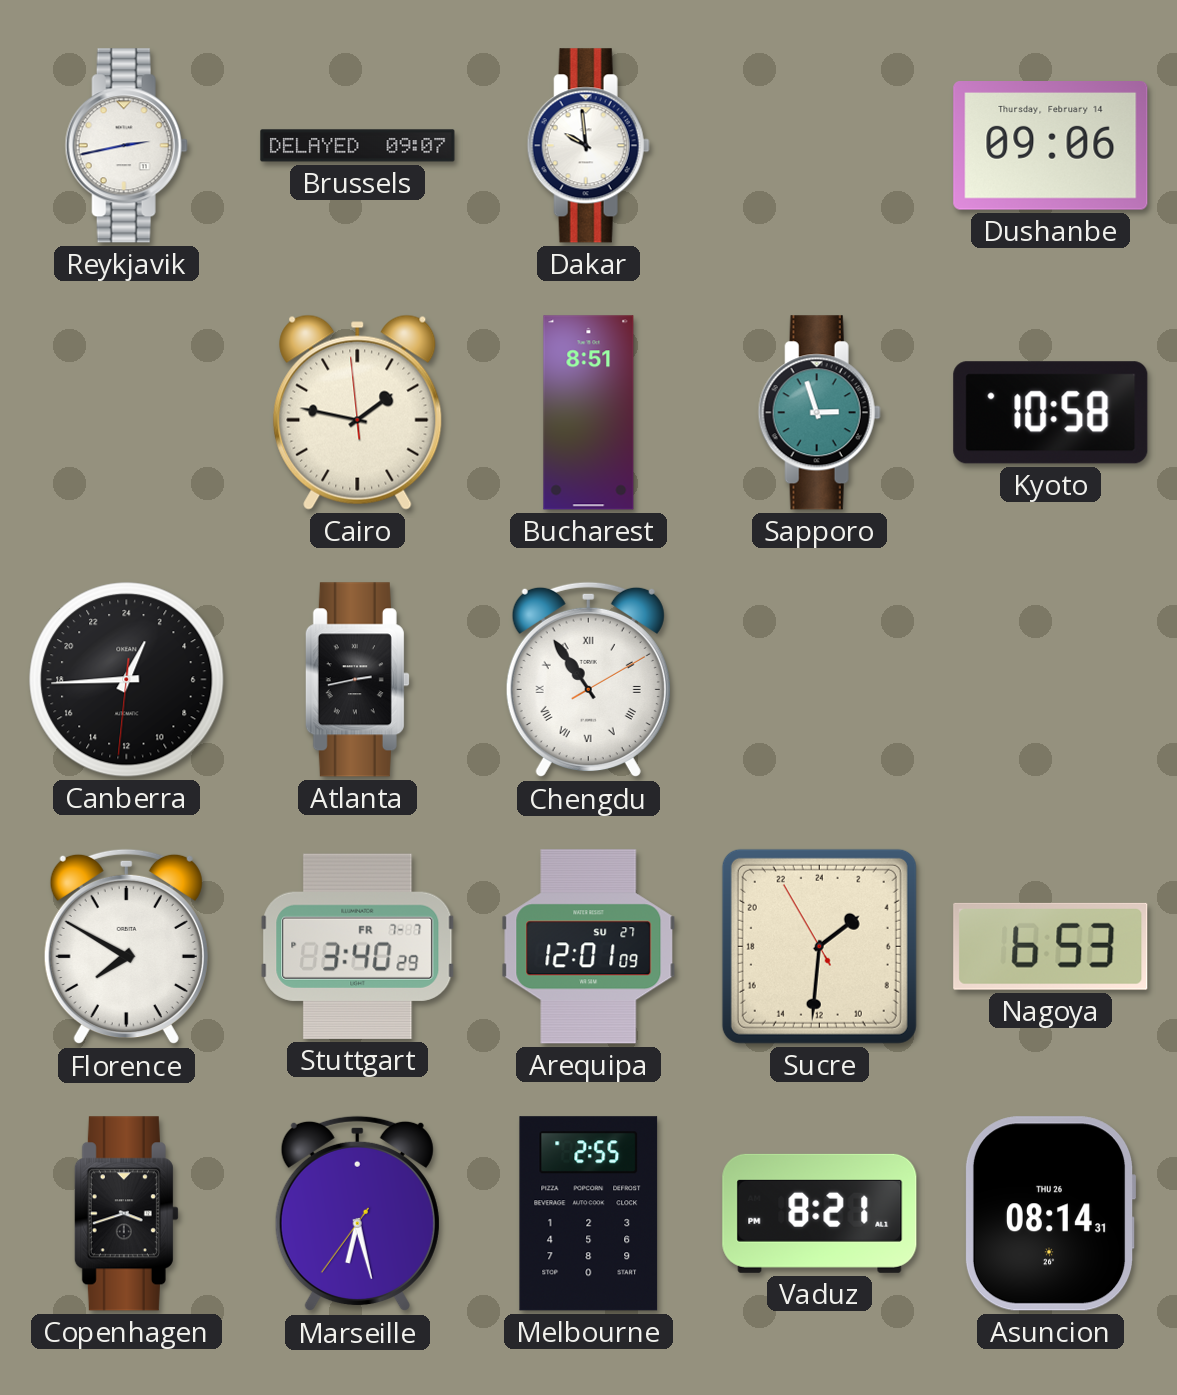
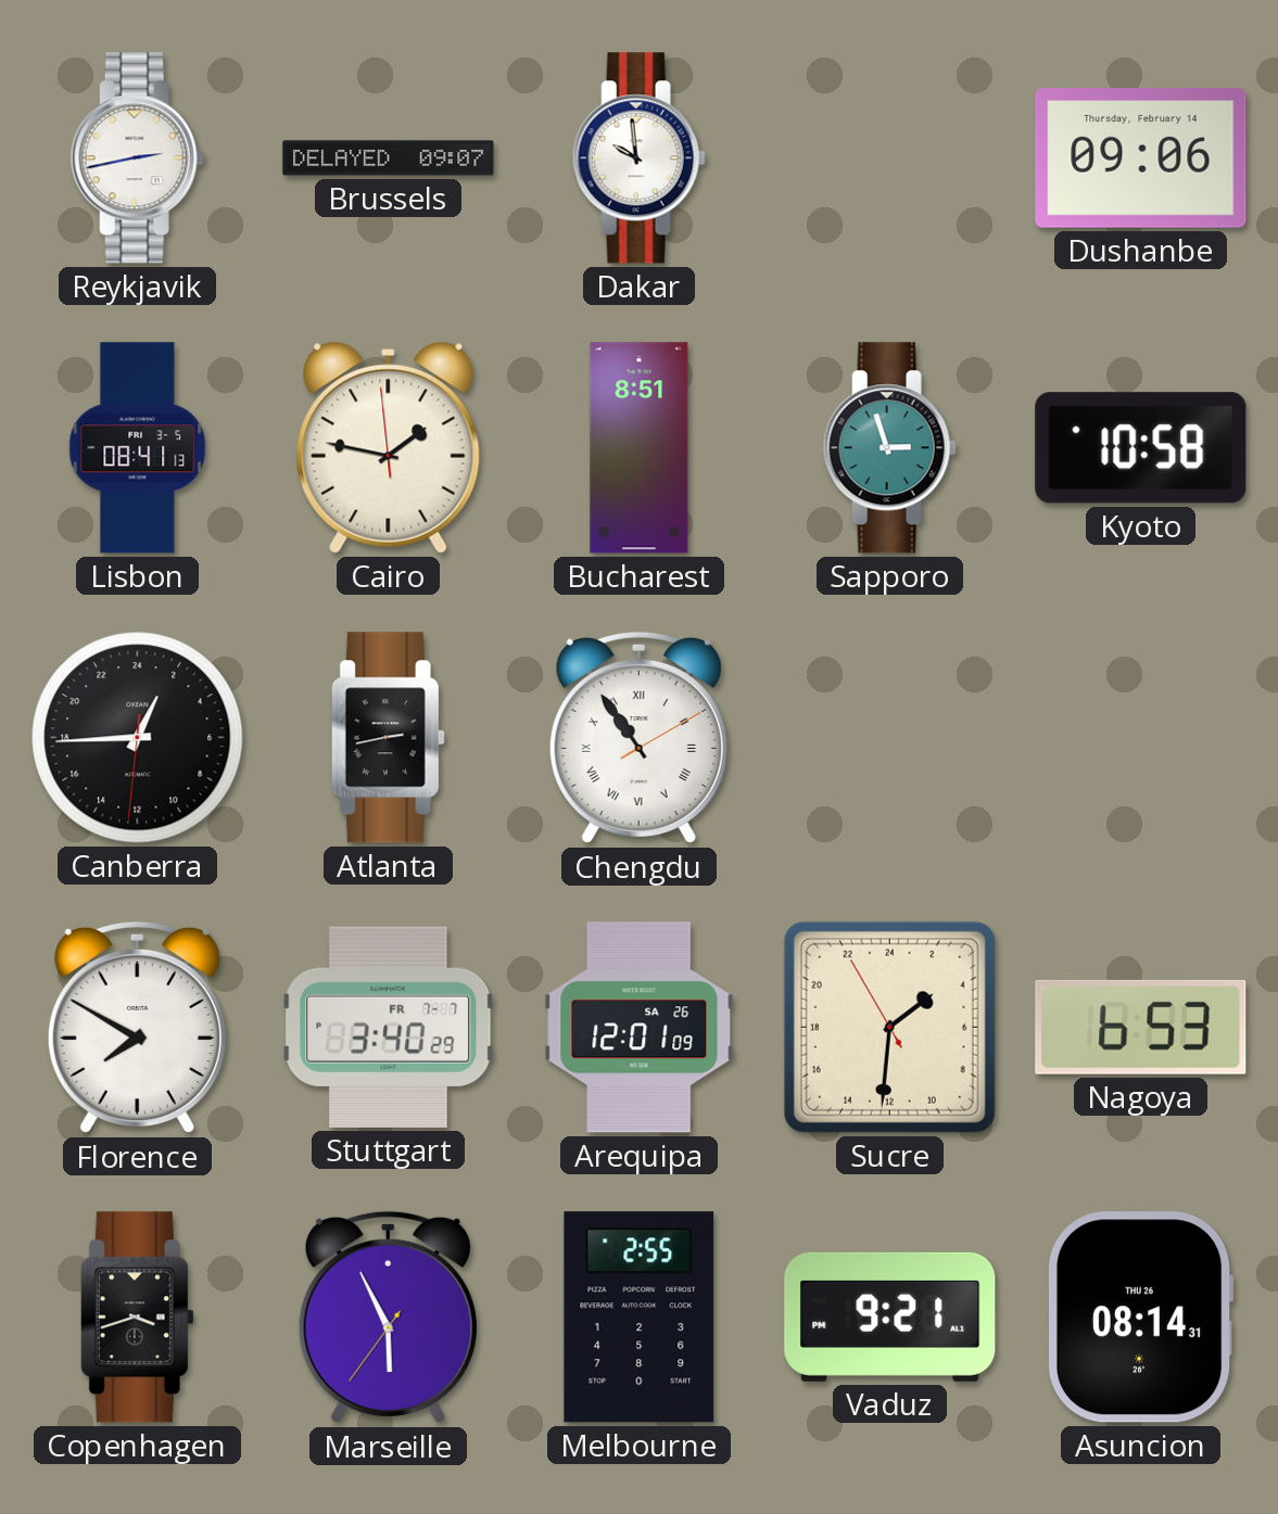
Lisbon: none -> 08:41 (138, 448)
Arequipa date: SU 27 -> SA 26 (640, 1028)
Marseille: 6:27 -> 5:55 (388, 1318)
Vaduz: 8:21 -> 9:21 (890, 1316)
